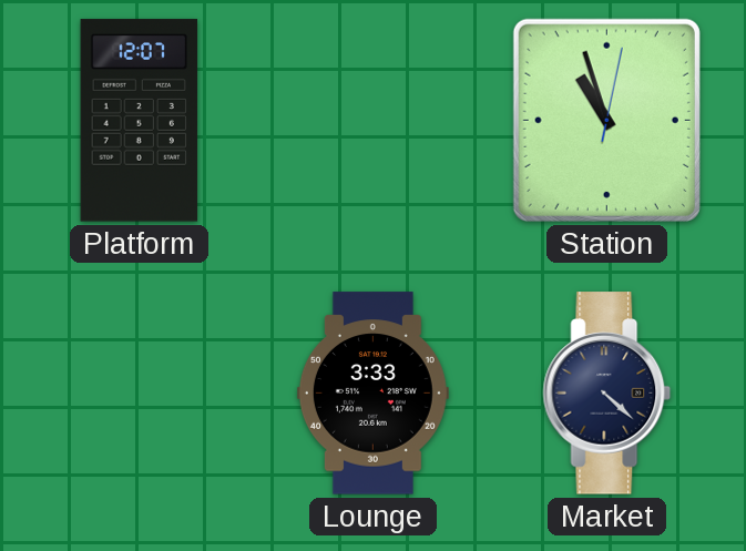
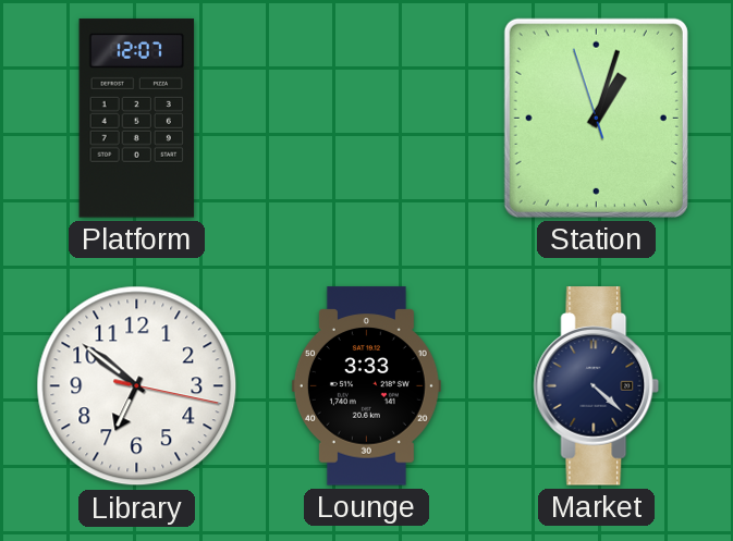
Station: 10:57 -> 1:02 (596, 118)
Library: none -> 6:51 (137, 386)
